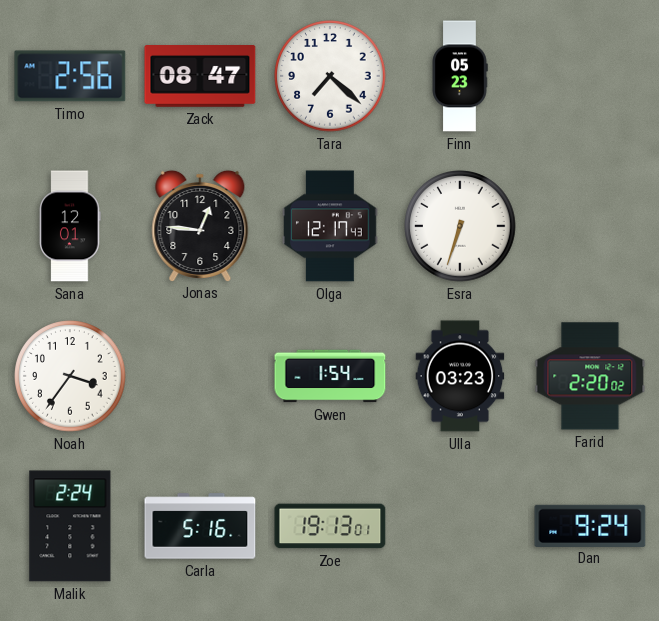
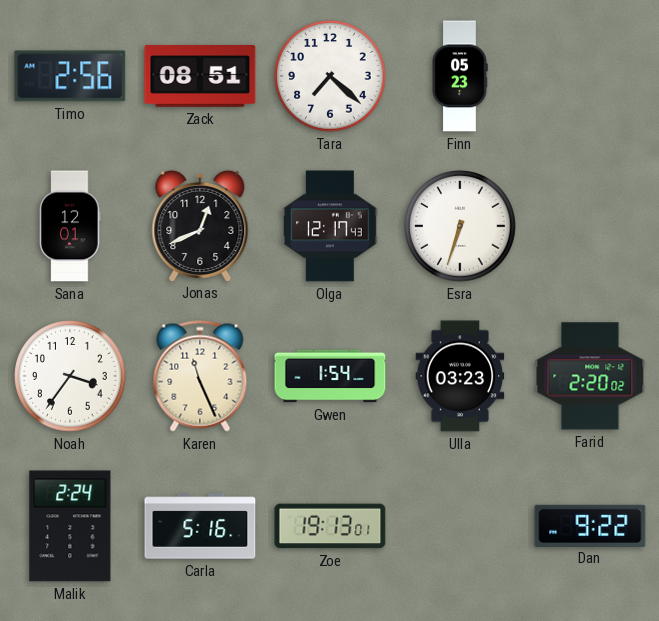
Zack: 08:47 -> 08:51 (200, 77)
Jonas: 12:46 -> 12:41 (200, 225)
Karen: none -> 11:26 (200, 376)
Dan: 9:24 -> 9:22 (590, 525)
